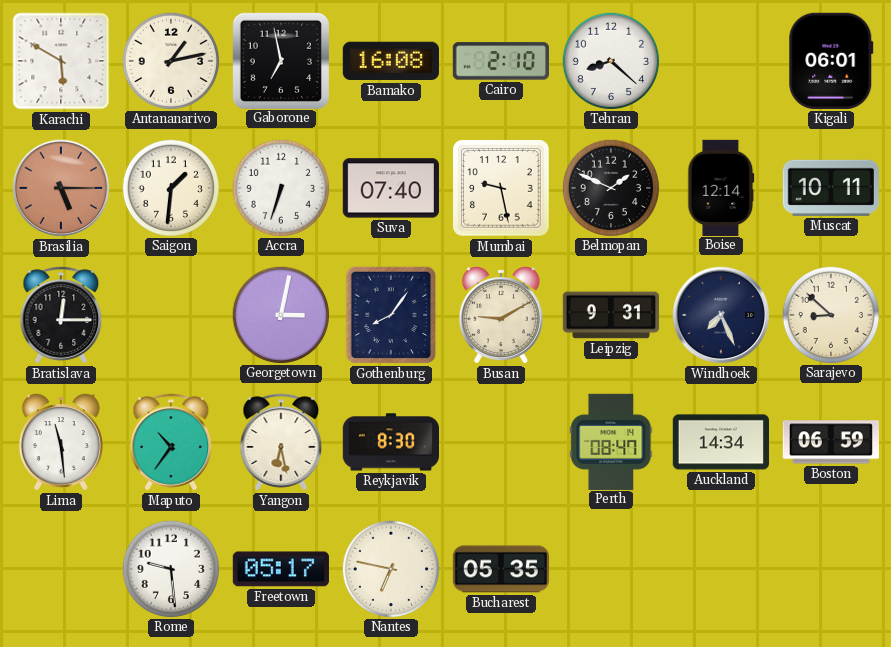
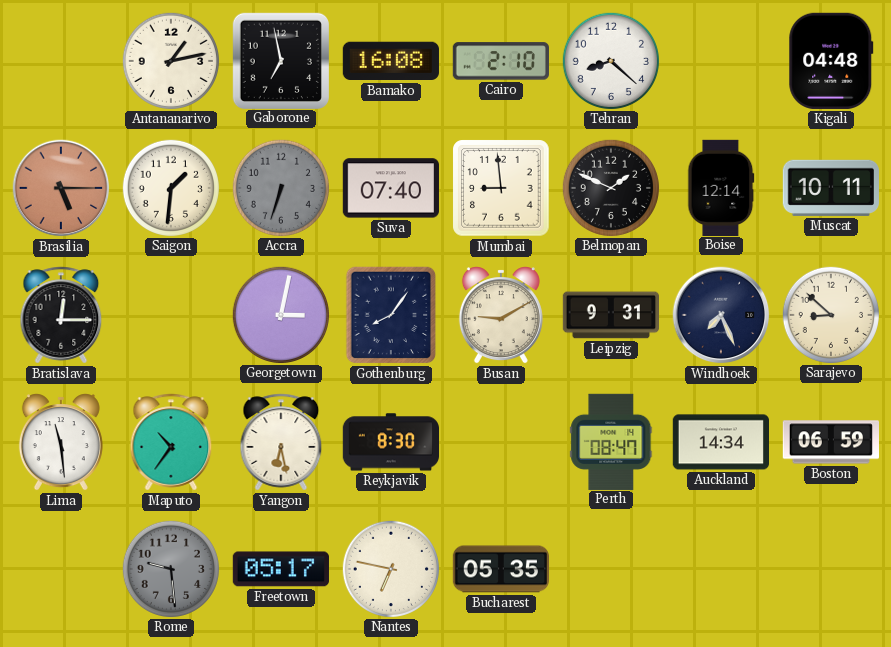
Karachi: 5:50 -> none (61, 61)
Kigali: 06:01 -> 04:48 (831, 61)
Accra dial: white -> grey (280, 187)
Mumbai: 9:28 -> 8:59 (501, 188)
Rome dial: white -> grey (170, 568)
